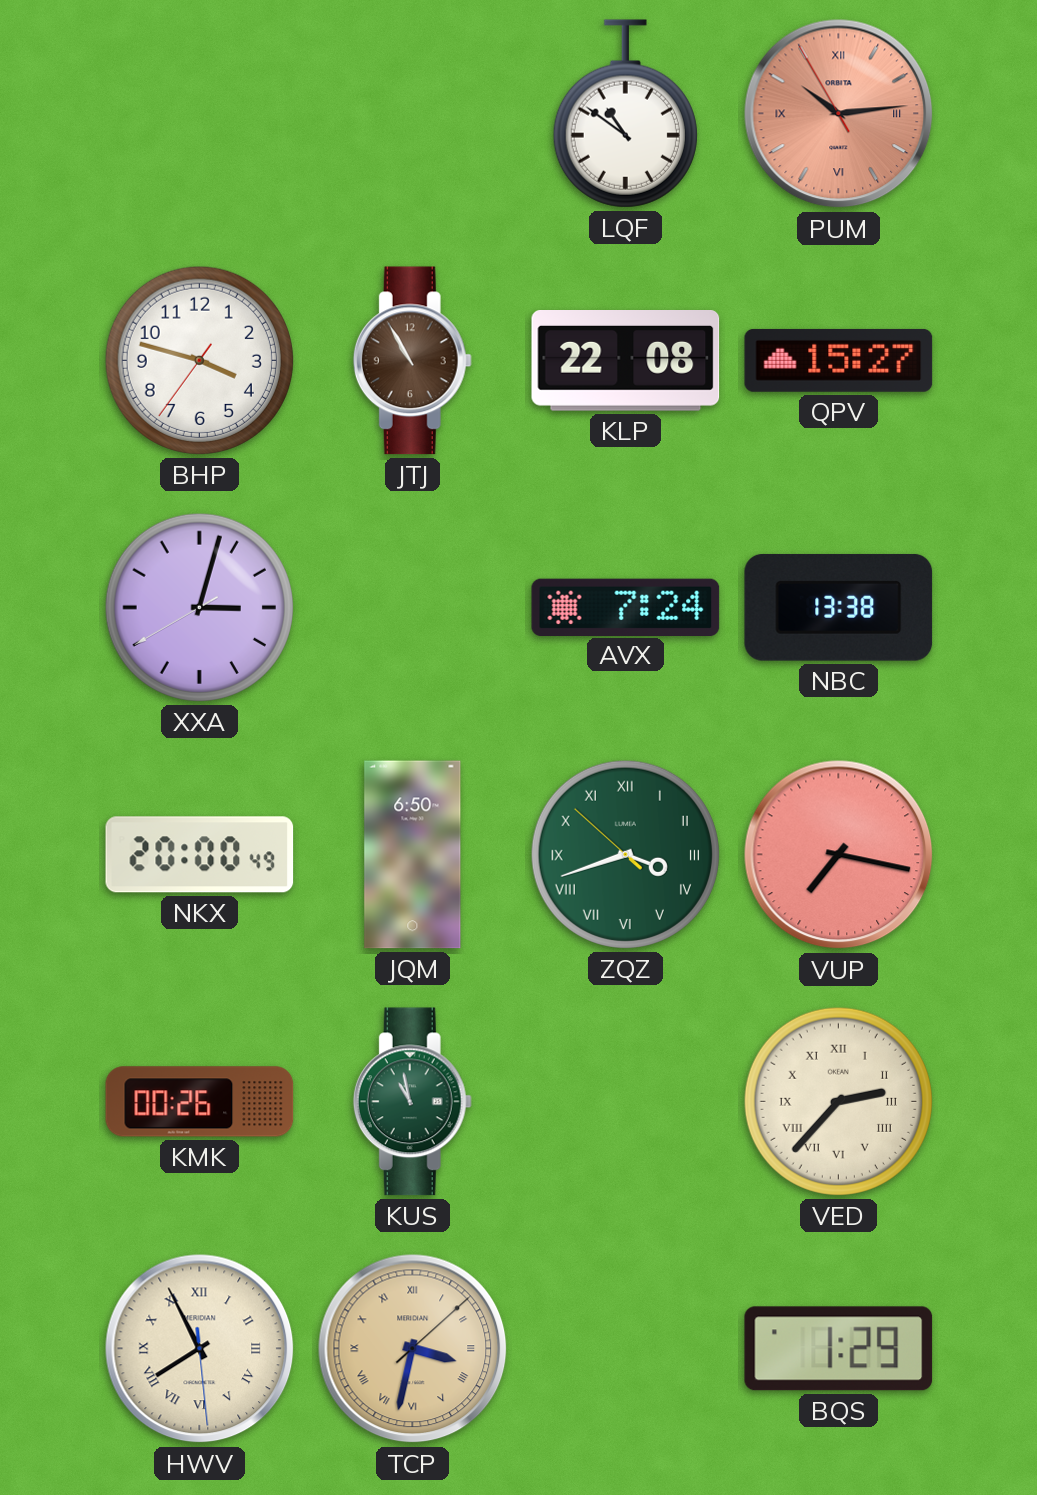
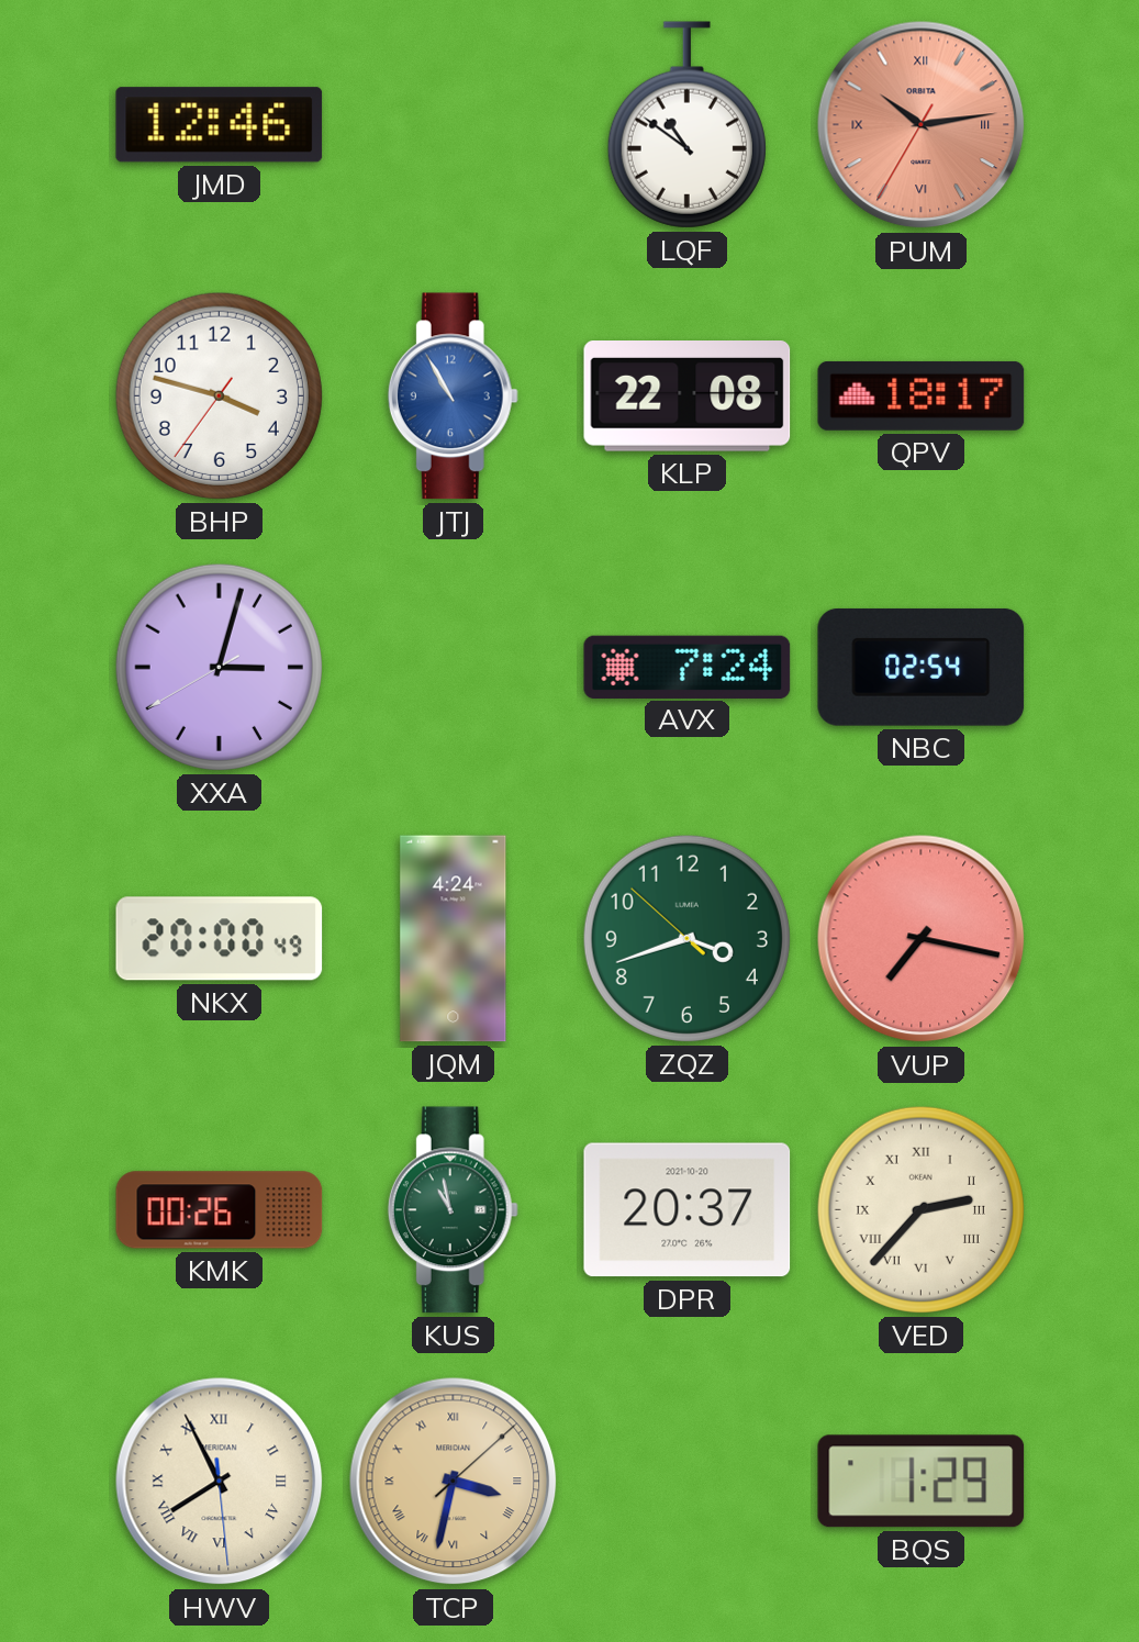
JMD: none -> 12:46 (220, 125)
PUM: 10:13:55 -> 10:13:35 (922, 125)
JTJ dial: brown -> blue (453, 396)
QPV: 15:27 -> 18:17 (922, 395)
NBC: 13:38 -> 02:54 (922, 667)
JQM: 6:50 -> 4:24 (454, 939)
ZQZ numerals: Roman -> Arabic (686, 938)
DPR: none -> 20:37 (688, 1210)
